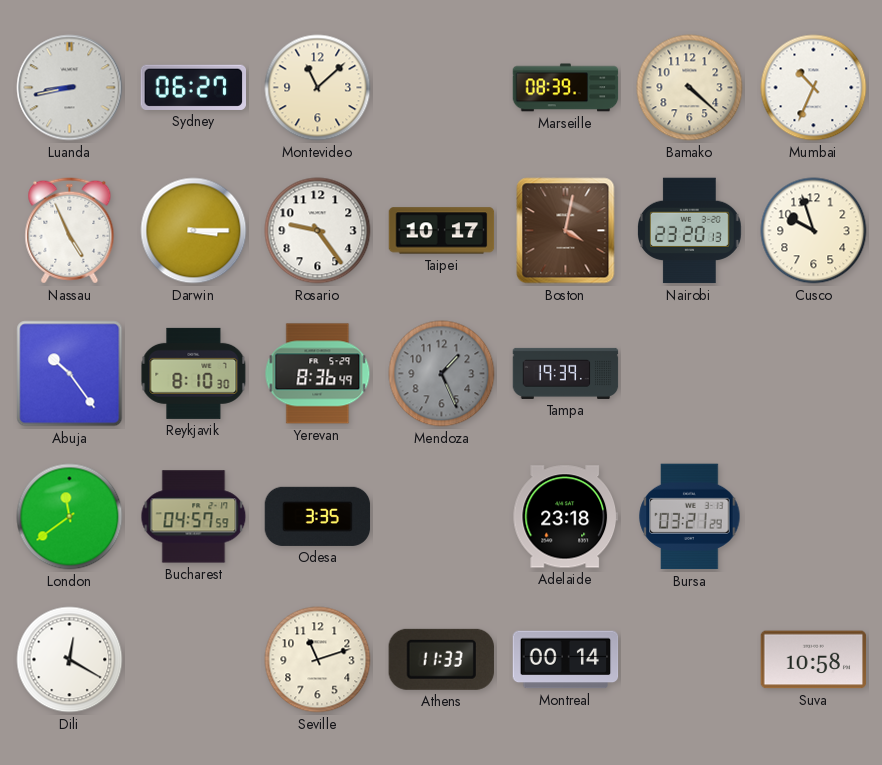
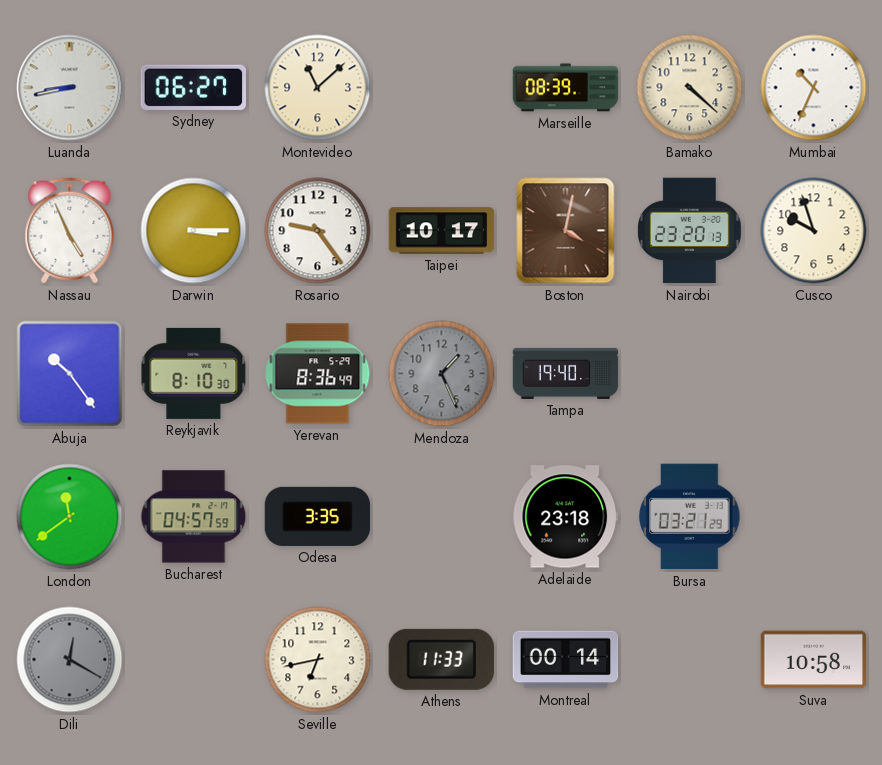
Tampa: 19:39 -> 19:40 (566, 373)
Dili dial: white -> grey (70, 660)
Seville: 11:12 -> 6:43 (318, 660)
